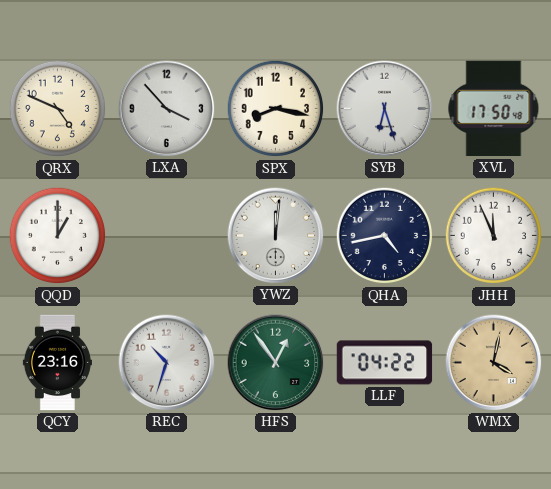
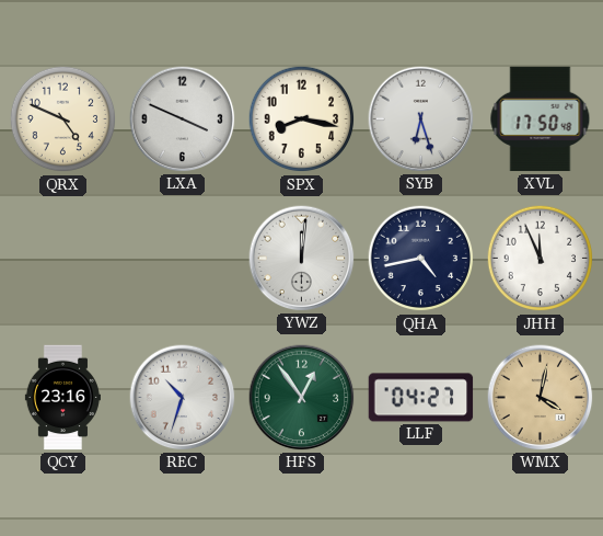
LXA: 3:53 -> 3:49 (183, 119)
QQD: 1:00 -> none (58, 236)
LLF: 04:22 -> 04:27 (421, 398)
